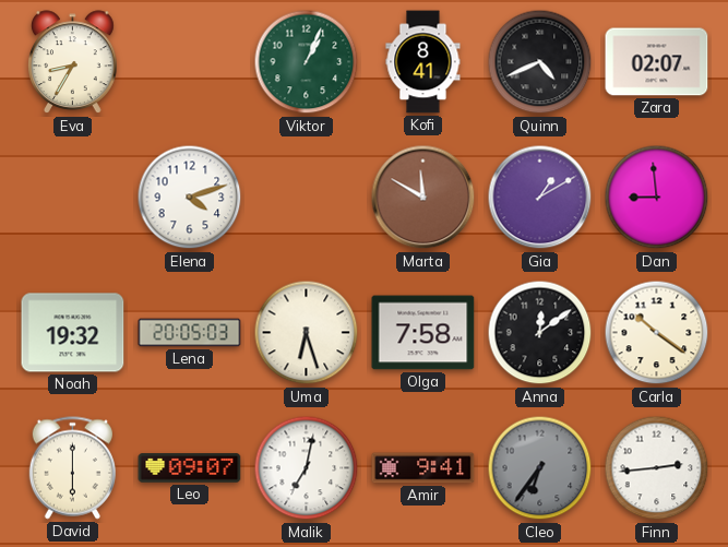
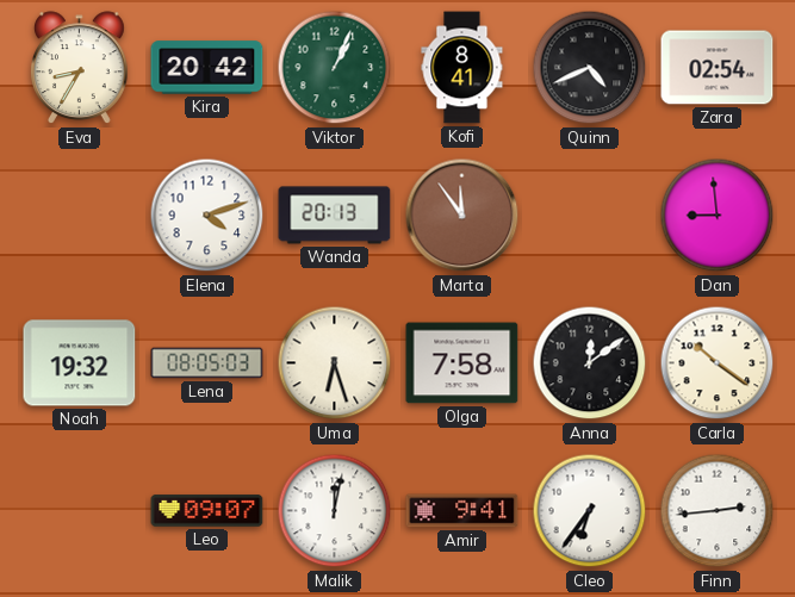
Kira: none -> 20:42 (207, 68)
Zara: 02:07 -> 02:54 (718, 68)
Wanda: none -> 20:13 (335, 216)
Marta: 11:50 -> 11:54 (462, 216)
Gia: 1:10 -> none (540, 198)
Lena: 20:05 -> 08:05 (207, 363)
David: 6:00 -> none (72, 468)
Malik: 7:02 -> 12:02 (335, 511)
Cleo dial: grey -> white (590, 511)
